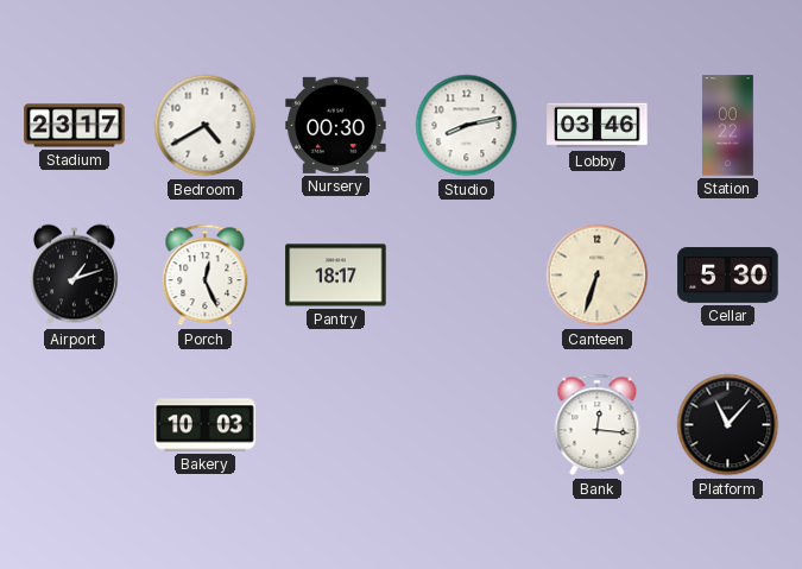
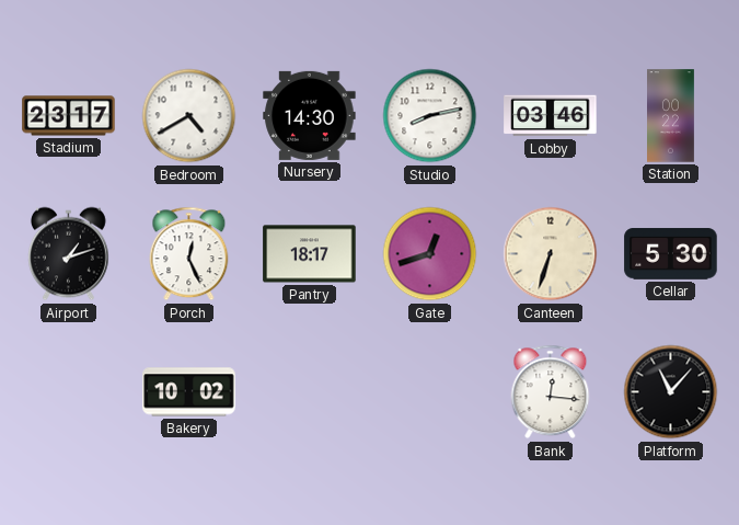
Nursery: 00:30 -> 14:30 (310, 115)
Gate: none -> 12:42 (430, 254)
Bakery: 10:03 -> 10:02 (189, 392)
